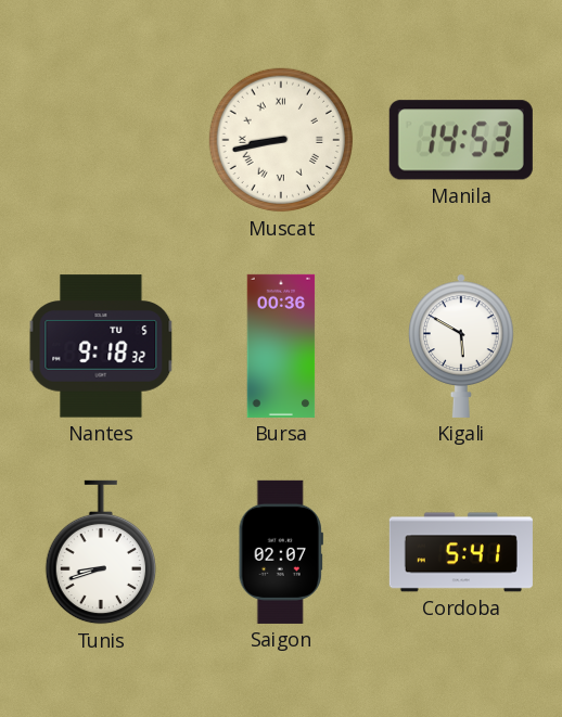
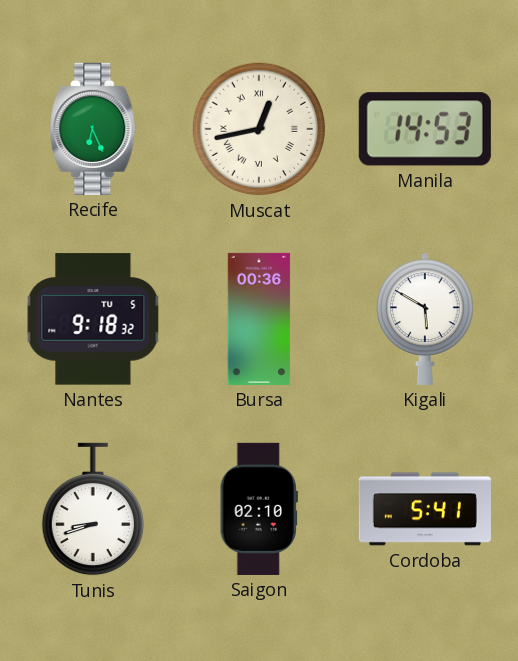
Recife: none -> 6:26 (93, 129)
Muscat: 8:43 -> 12:43 (259, 129)
Saigon: 02:07 -> 02:10 (259, 509)
